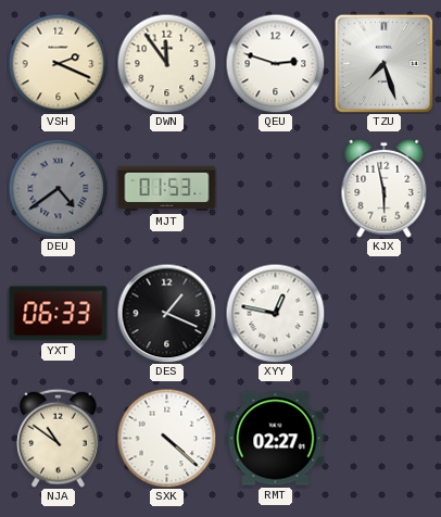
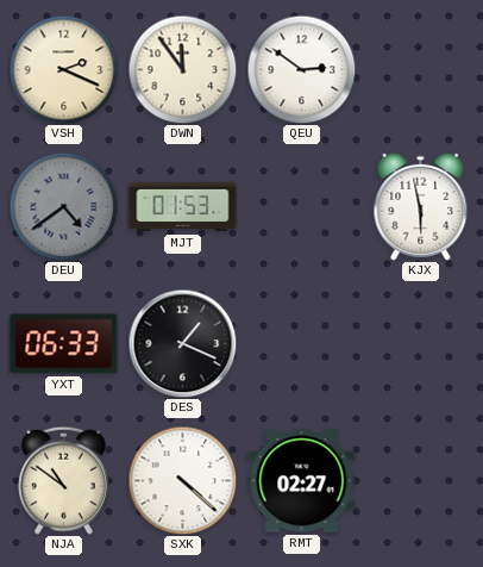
QEU: 2:48 -> 2:51 (301, 69)
TZU: 7:27 -> none (383, 63)
XYY: 12:47 -> none (275, 313)
